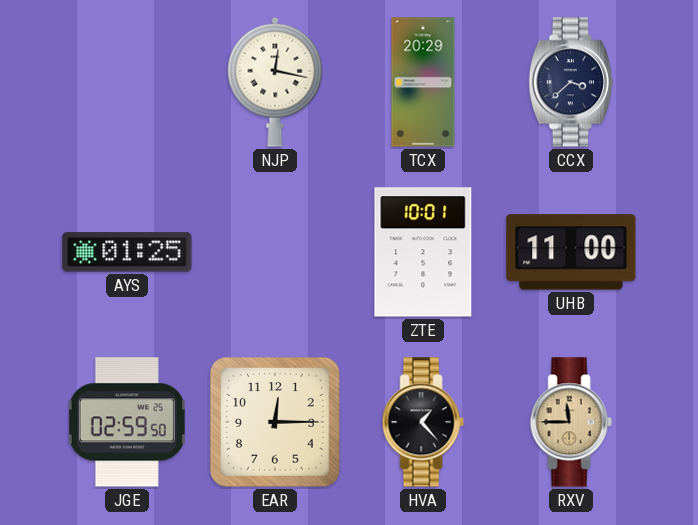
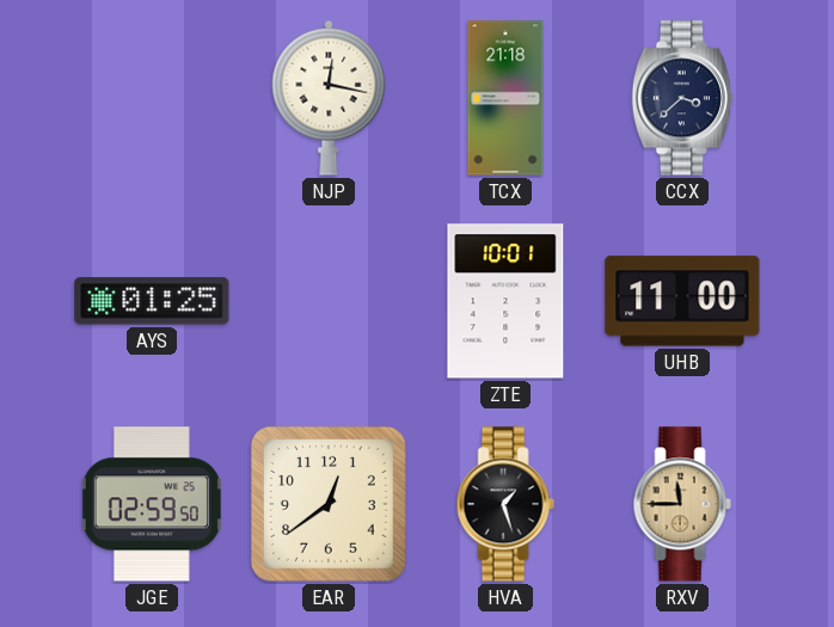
TCX: 20:29 -> 21:18 (505, 98)
EAR: 12:15 -> 12:39 (329, 504)
HVA: 1:23 -> 1:27 (505, 504)
